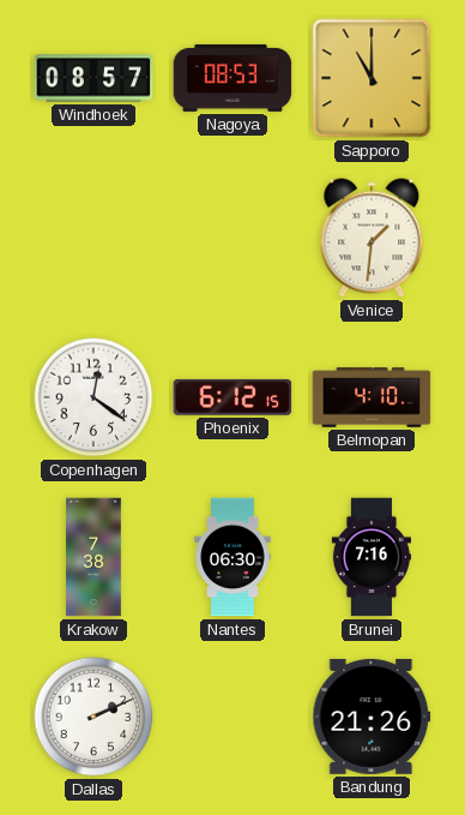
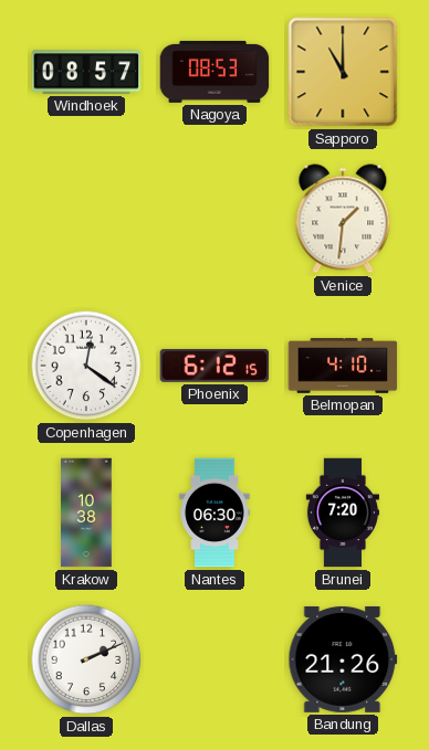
Krakow: 7:38 -> 10:38 (86, 513)
Brunei: 7:16 -> 7:20 (342, 513)
